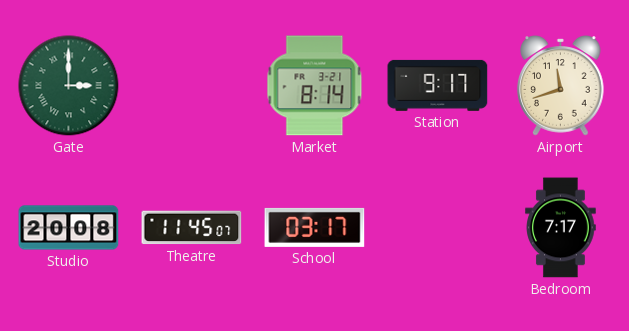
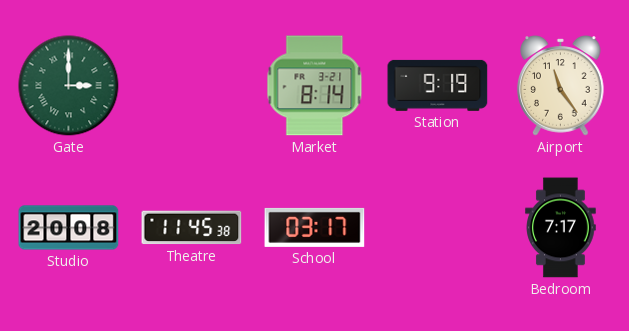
Station: 9:17 -> 9:19 (438, 85)
Airport: 11:42 -> 11:24 (561, 86)
Theatre: 11:45:07 -> 11:45:38 (192, 228)
